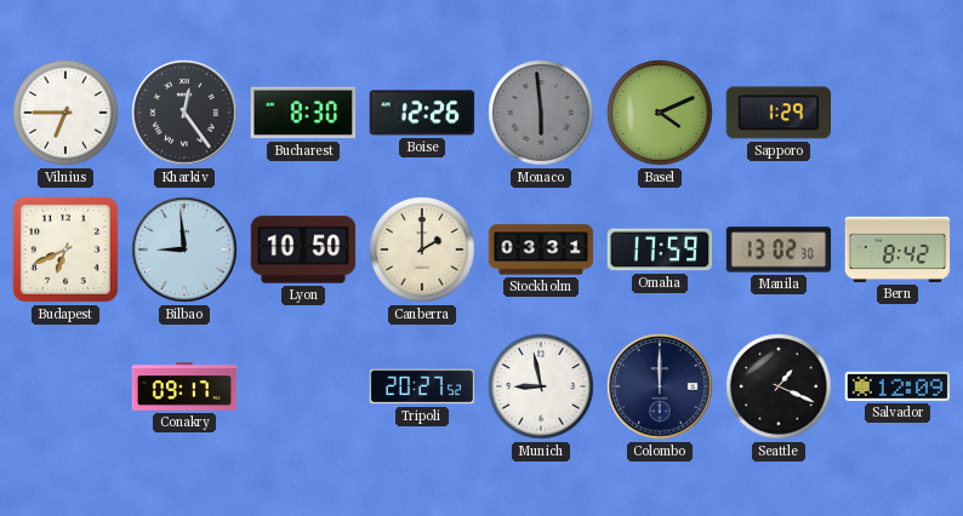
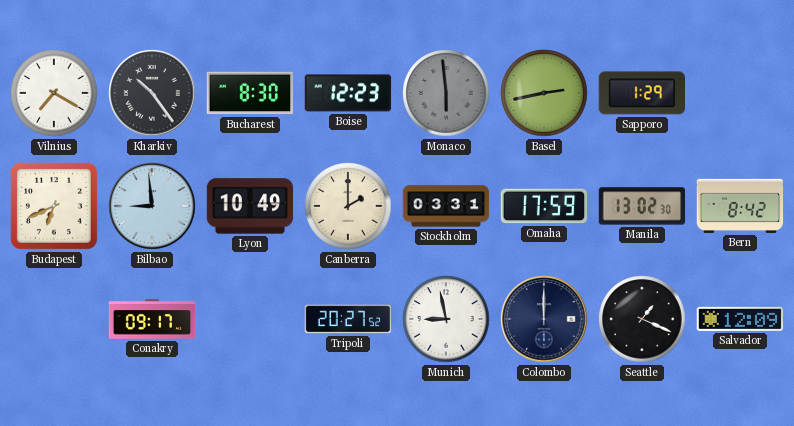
Vilnius: 6:45 -> 7:20 (54, 93)
Kharkiv: 12:24 -> 10:24 (152, 93)
Boise: 12:26 -> 12:23 (348, 93)
Basel: 4:11 -> 2:43 (544, 93)
Lyon: 10:50 -> 10:49 (250, 206)
